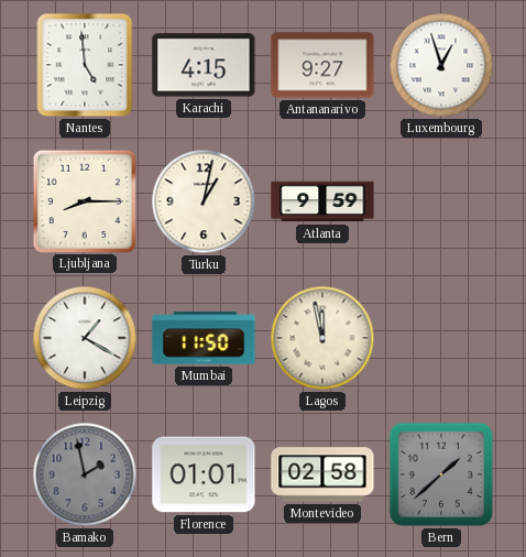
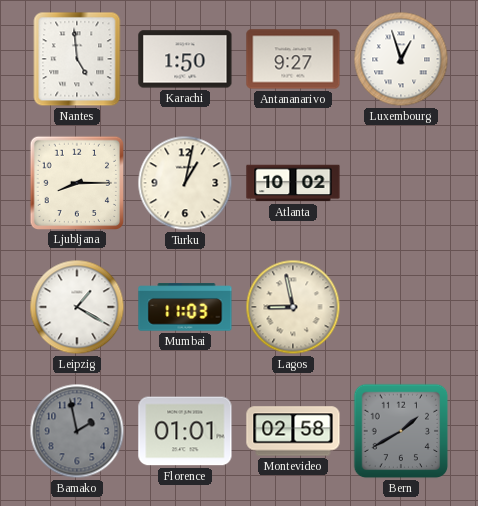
Karachi: 4:15 -> 1:50 (185, 59)
Atlanta: 9:59 -> 10:02 (293, 183)
Mumbai: 11:50 -> 11:03 (185, 307)
Lagos: 11:58 -> 8:58 (293, 307)
Bern: 1:38 -> 1:40 (401, 431)
